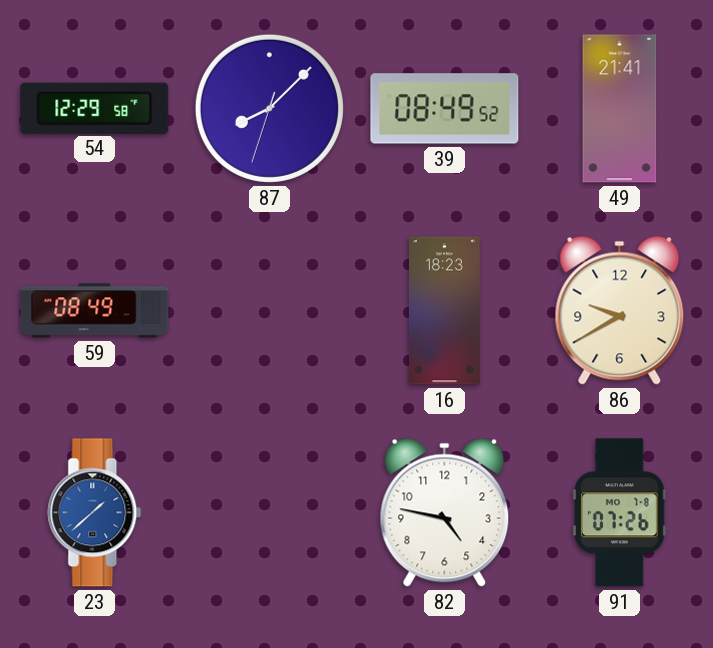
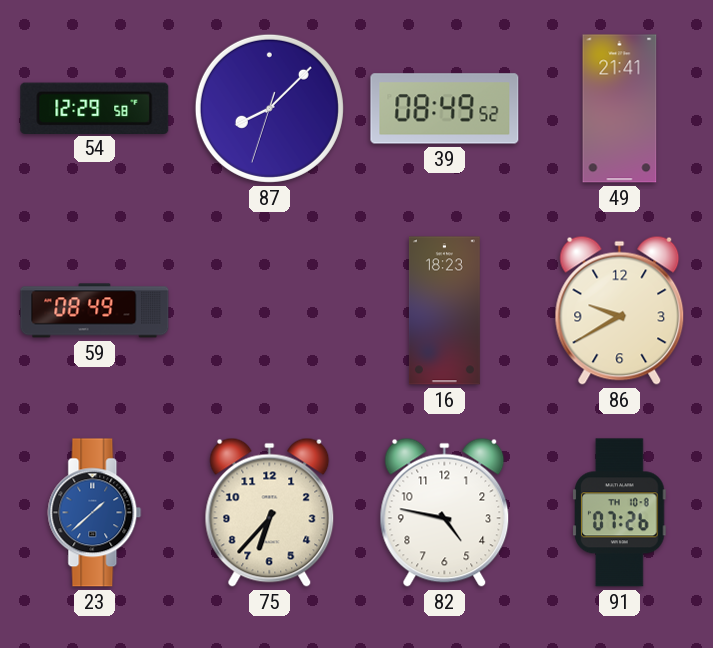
75: none -> 6:37 (270, 512)
91 date: MO 7-8 -> TH 10-8 (620, 513)
